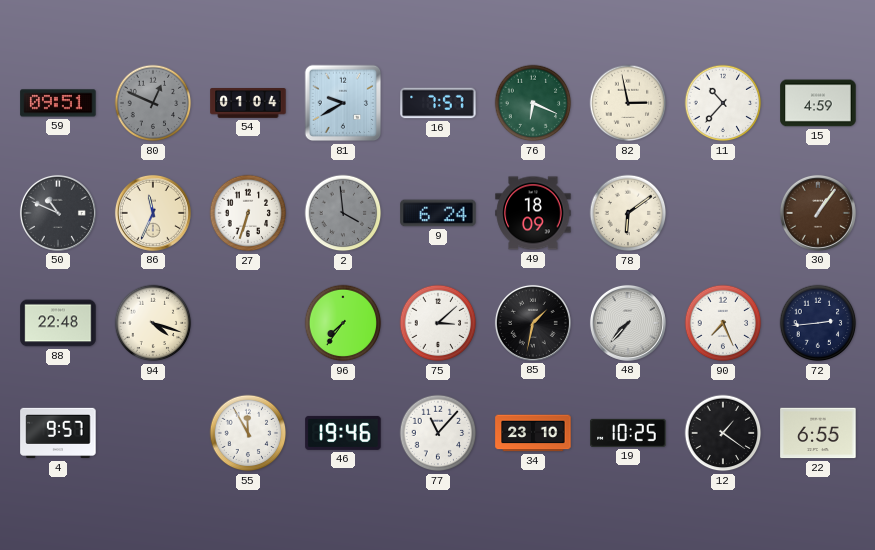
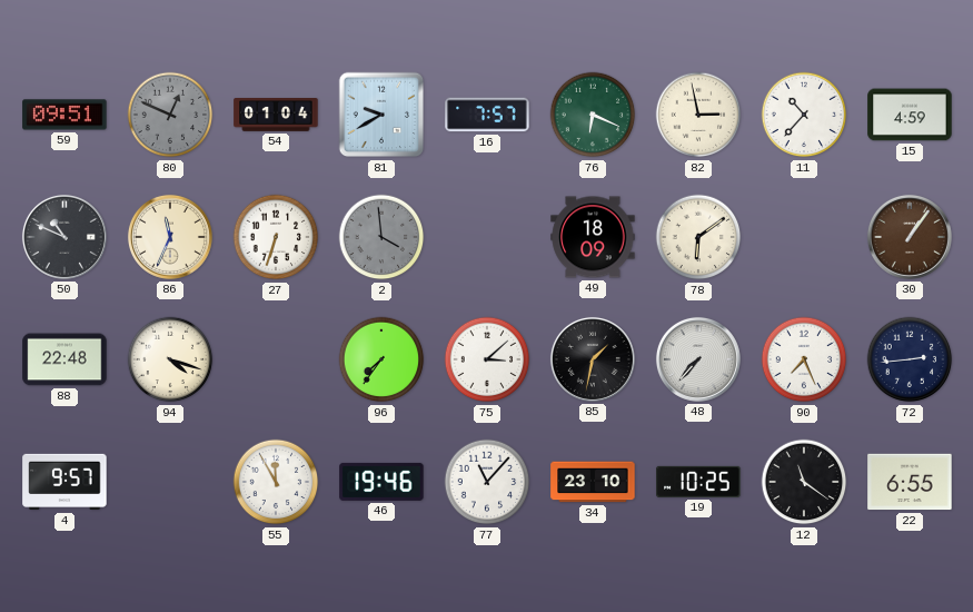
9: 6:24 -> none (438, 213)
12: 1:21 -> 11:21 (804, 482)
